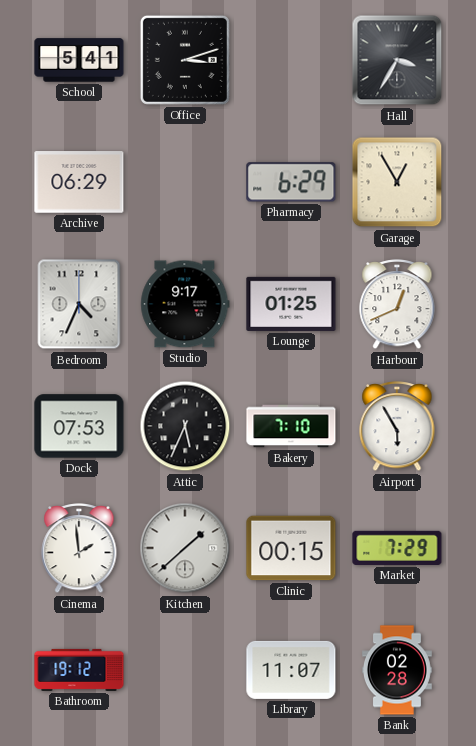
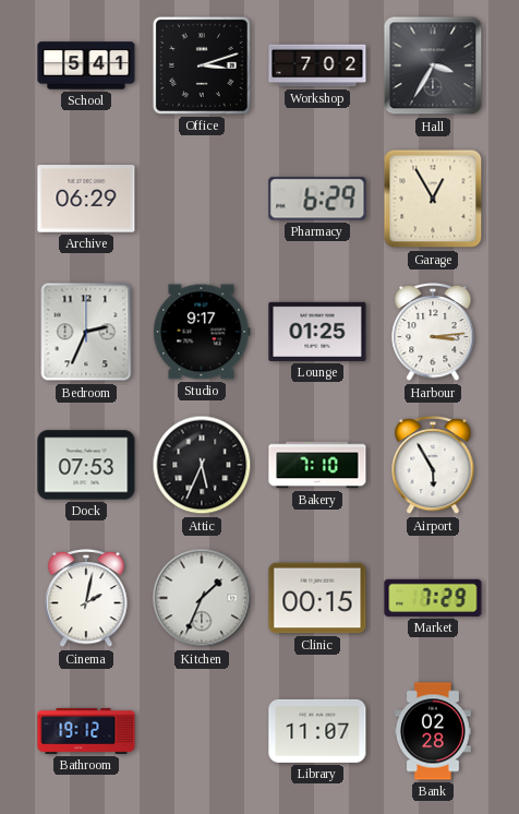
Workshop: none -> 7:02 (317, 65)
Bedroom: 4:34 -> 2:34 (86, 332)
Harbour: 12:41 -> 3:14 (433, 332)
Cinema: 1:59 -> 2:02 (86, 598)
Kitchen: 1:38 -> 1:34 (202, 598)
